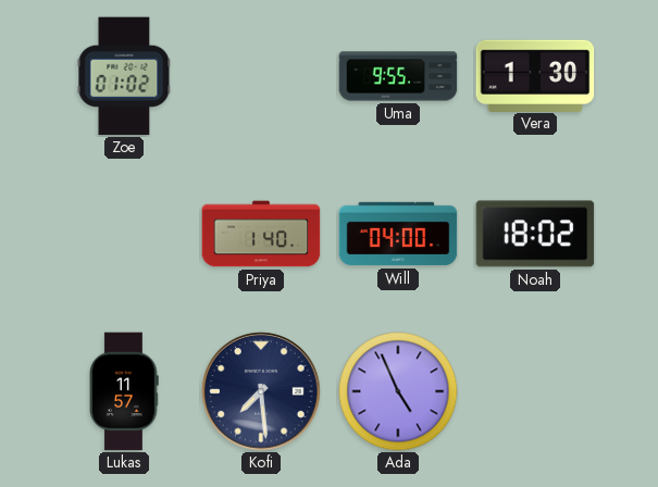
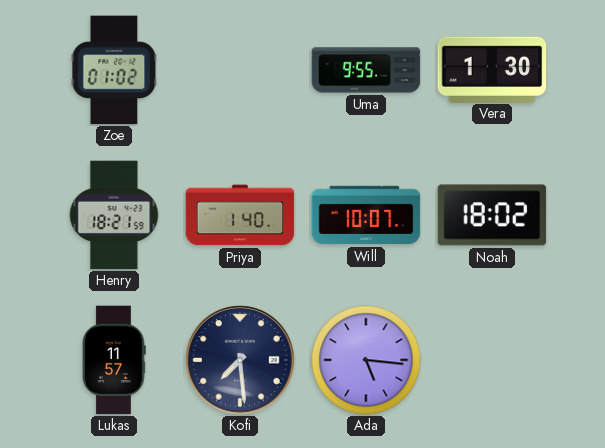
Henry: none -> 18:21 (114, 215)
Will: 04:00 -> 10:07 (366, 215)
Ada: 4:56 -> 5:16 (366, 360)
